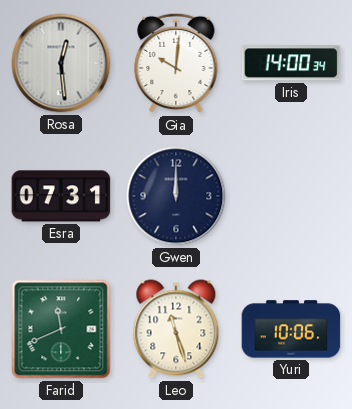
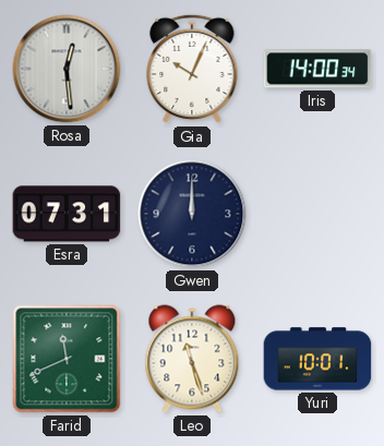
Gia: 10:01 -> 10:04 (192, 69)
Yuri: 10:06 -> 10:01 (317, 359)
